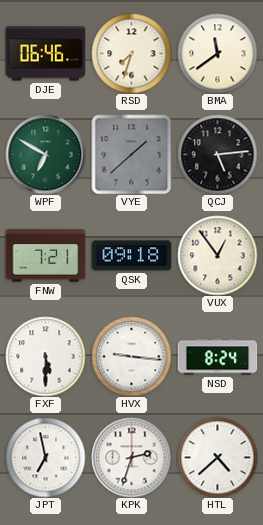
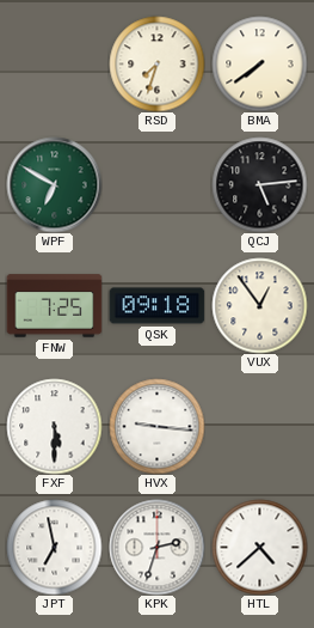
DJE: 06:46 -> none (45, 54)
BMA: 11:39 -> 7:39 (259, 63)
VYE: 1:38 -> none (131, 154)
FNW: 7:21 -> 7:25 (54, 306)
NSD: 8:24 -> none (217, 357)
